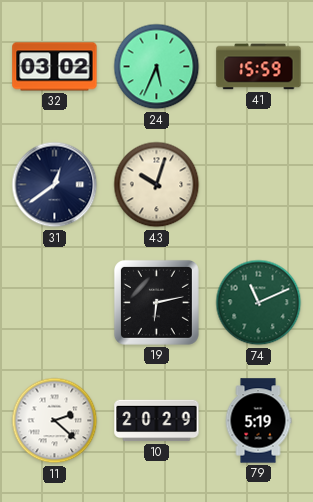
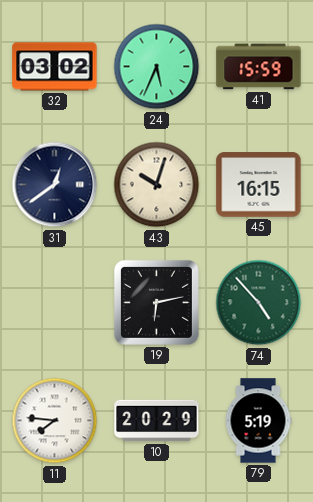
45: none -> 16:15 (259, 185)
74: 11:11 -> 4:53 (259, 303)
11: 2:22 -> 7:46 (55, 421)
